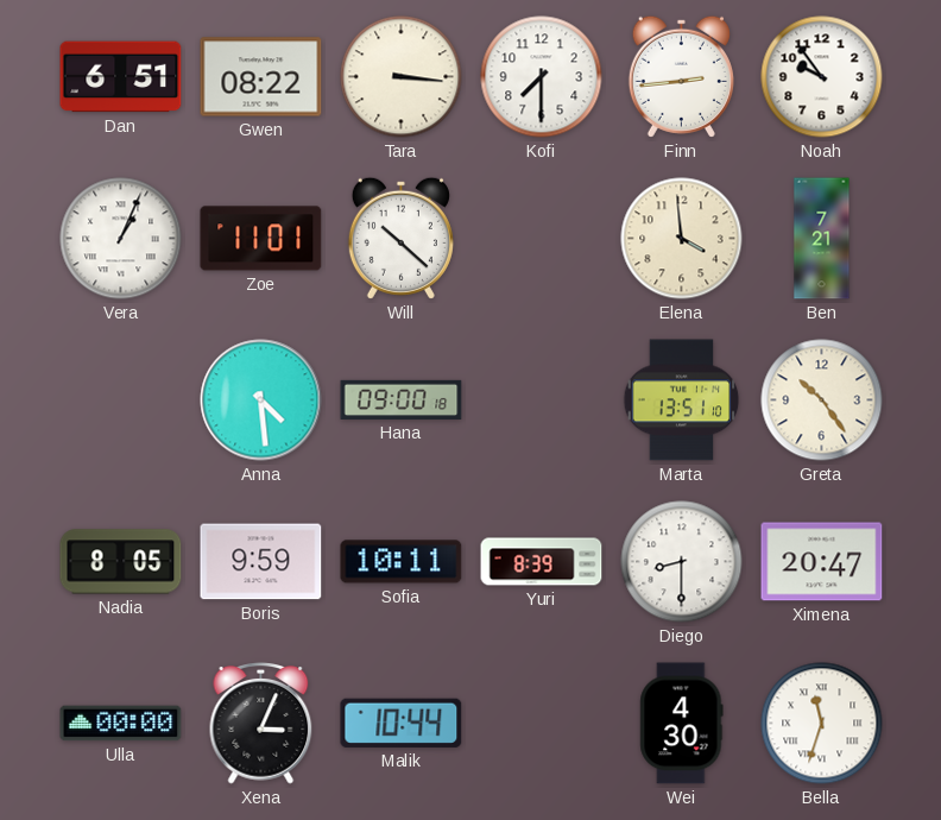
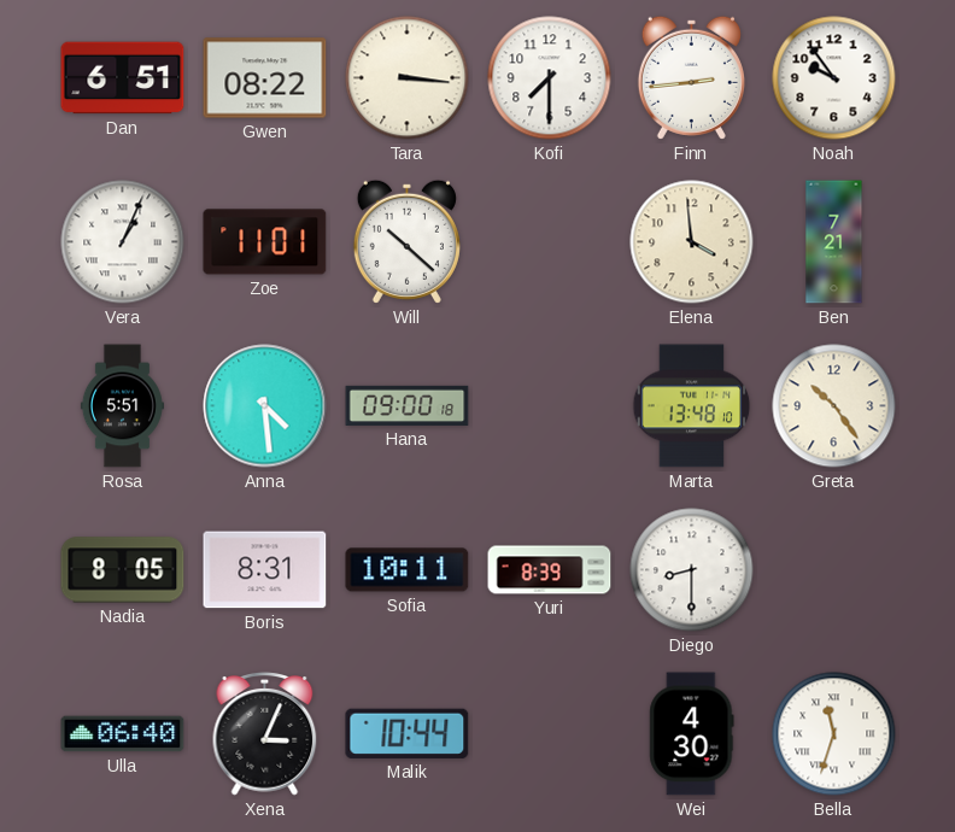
Rosa: none -> 5:51 (122, 406)
Marta: 13:51 -> 13:48 (692, 406)
Boris: 9:59 -> 8:31 (265, 570)
Ximena: 20:47 -> none (822, 562)
Ulla: 00:00 -> 06:40 (123, 734)
